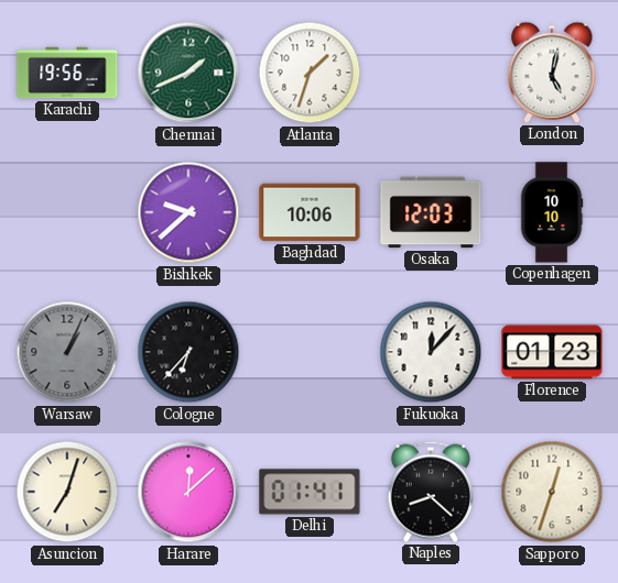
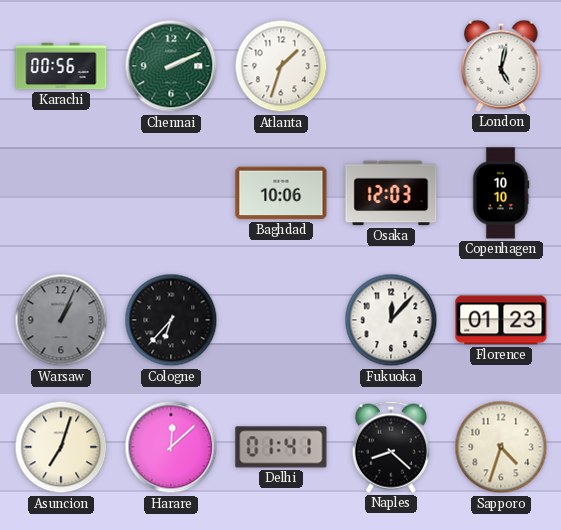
Karachi: 19:56 -> 00:56 (61, 66)
Chennai: 1:41 -> 2:11 (171, 66)
Bishkek: 9:38 -> none (188, 212)
Sapporo: 12:33 -> 4:33 (501, 447)
